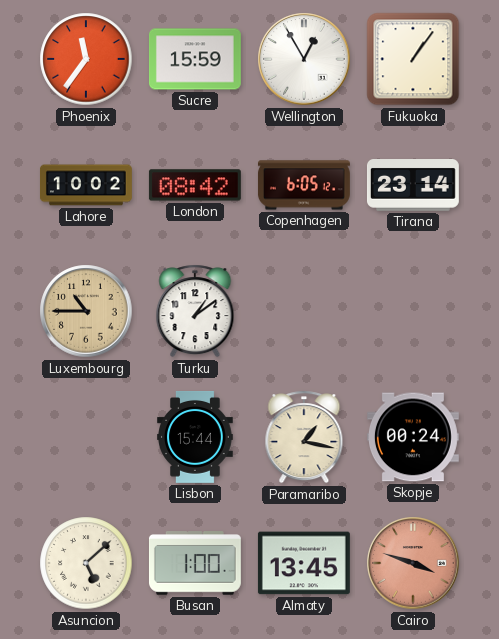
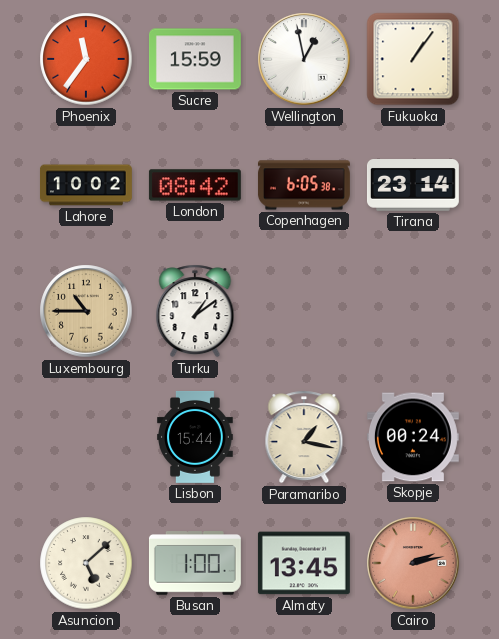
Wellington: 12:55 -> 12:58 (304, 59)
Copenhagen: 6:05:12 -> 6:05:38 (304, 185)
Cairo: 3:48 -> 2:13 (413, 563)
